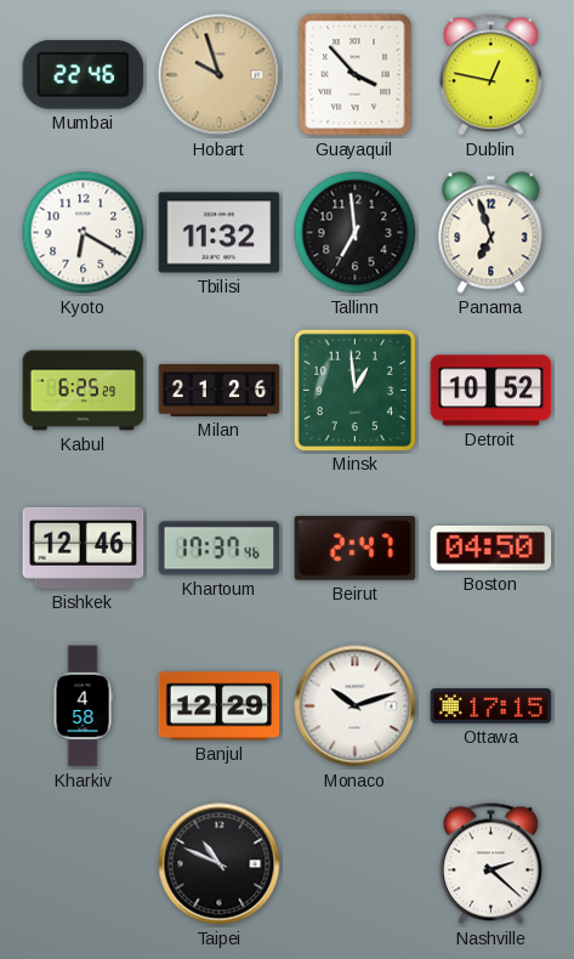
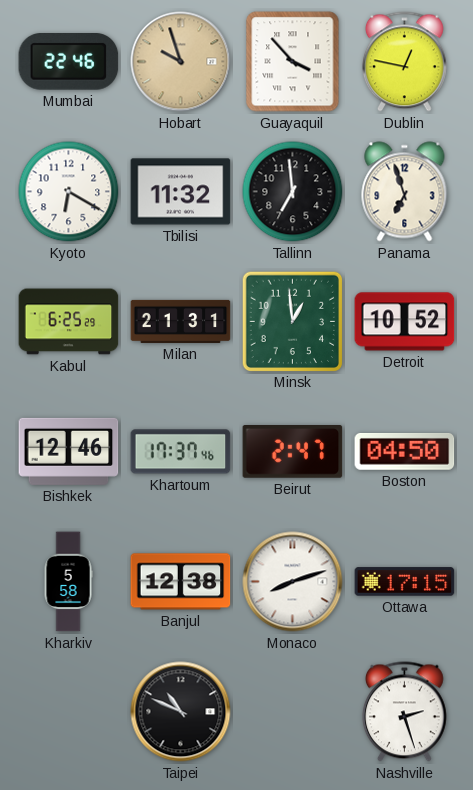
Milan: 21:26 -> 21:31 (181, 321)
Kharkiv: 4:58 -> 5:58 (68, 582)
Banjul: 12:29 -> 12:38 (181, 582)
Monaco: 10:12 -> 8:12 (293, 582)
Nashville: 2:22 -> 2:27 (404, 712)
